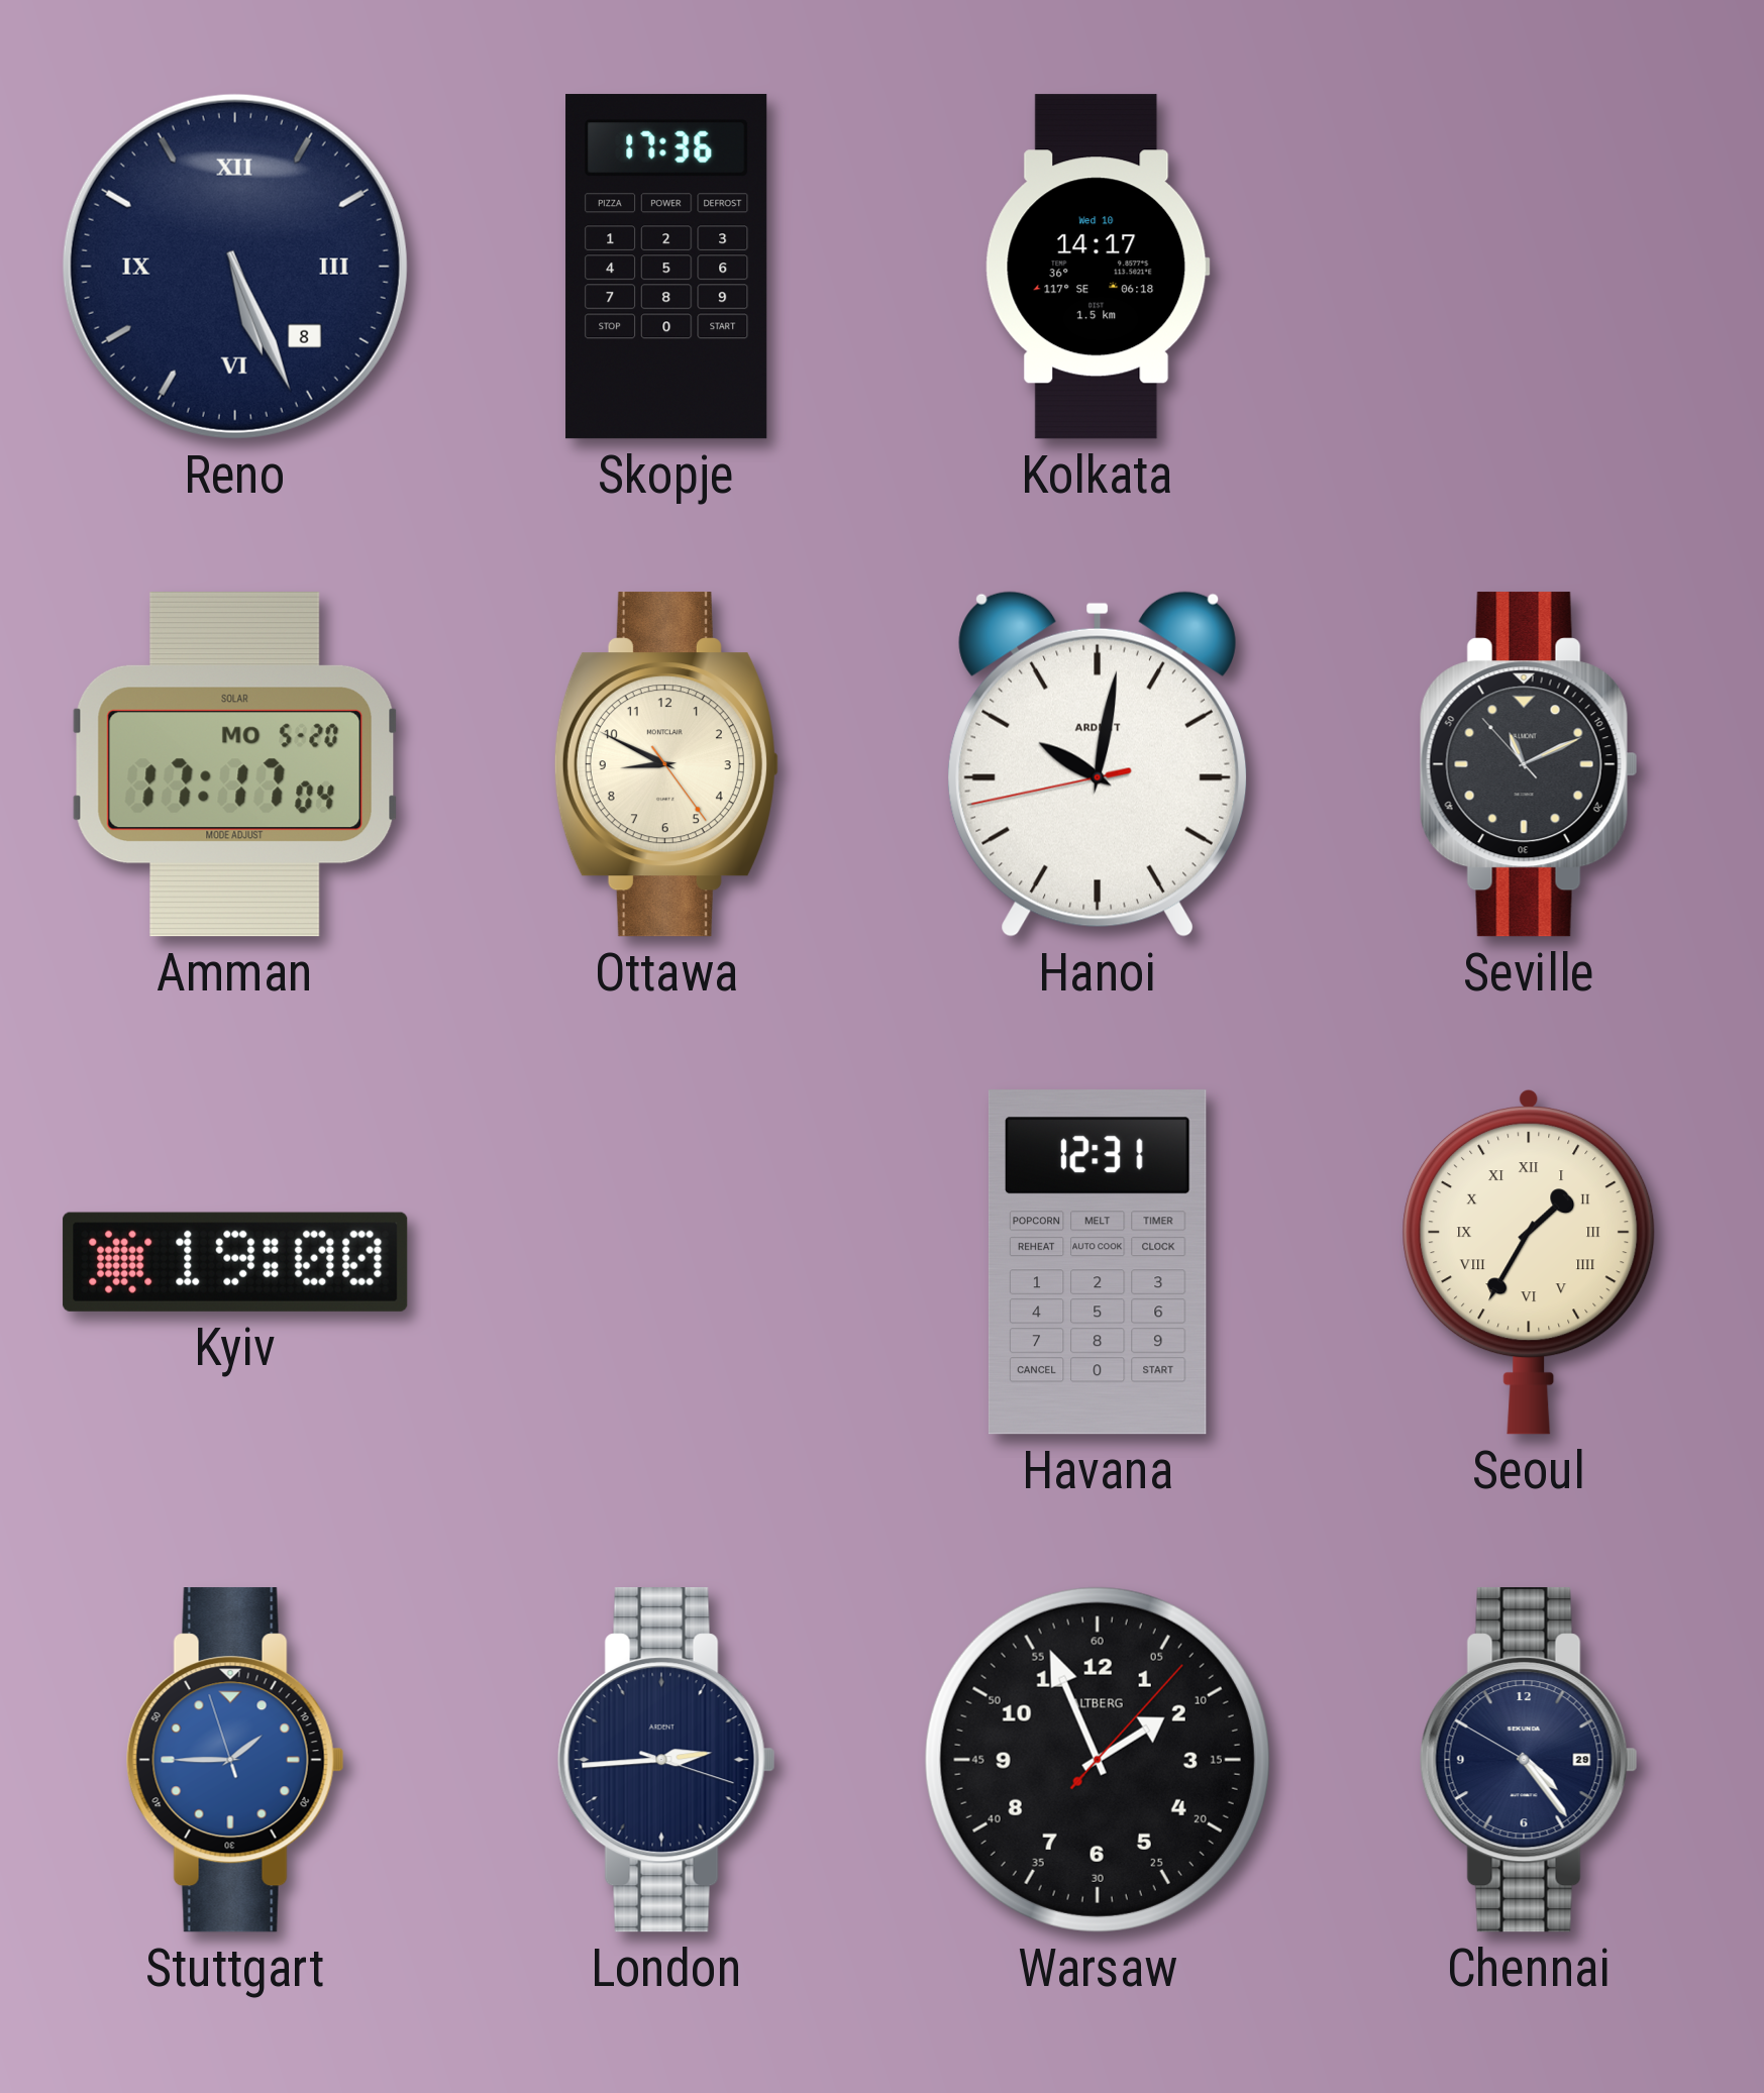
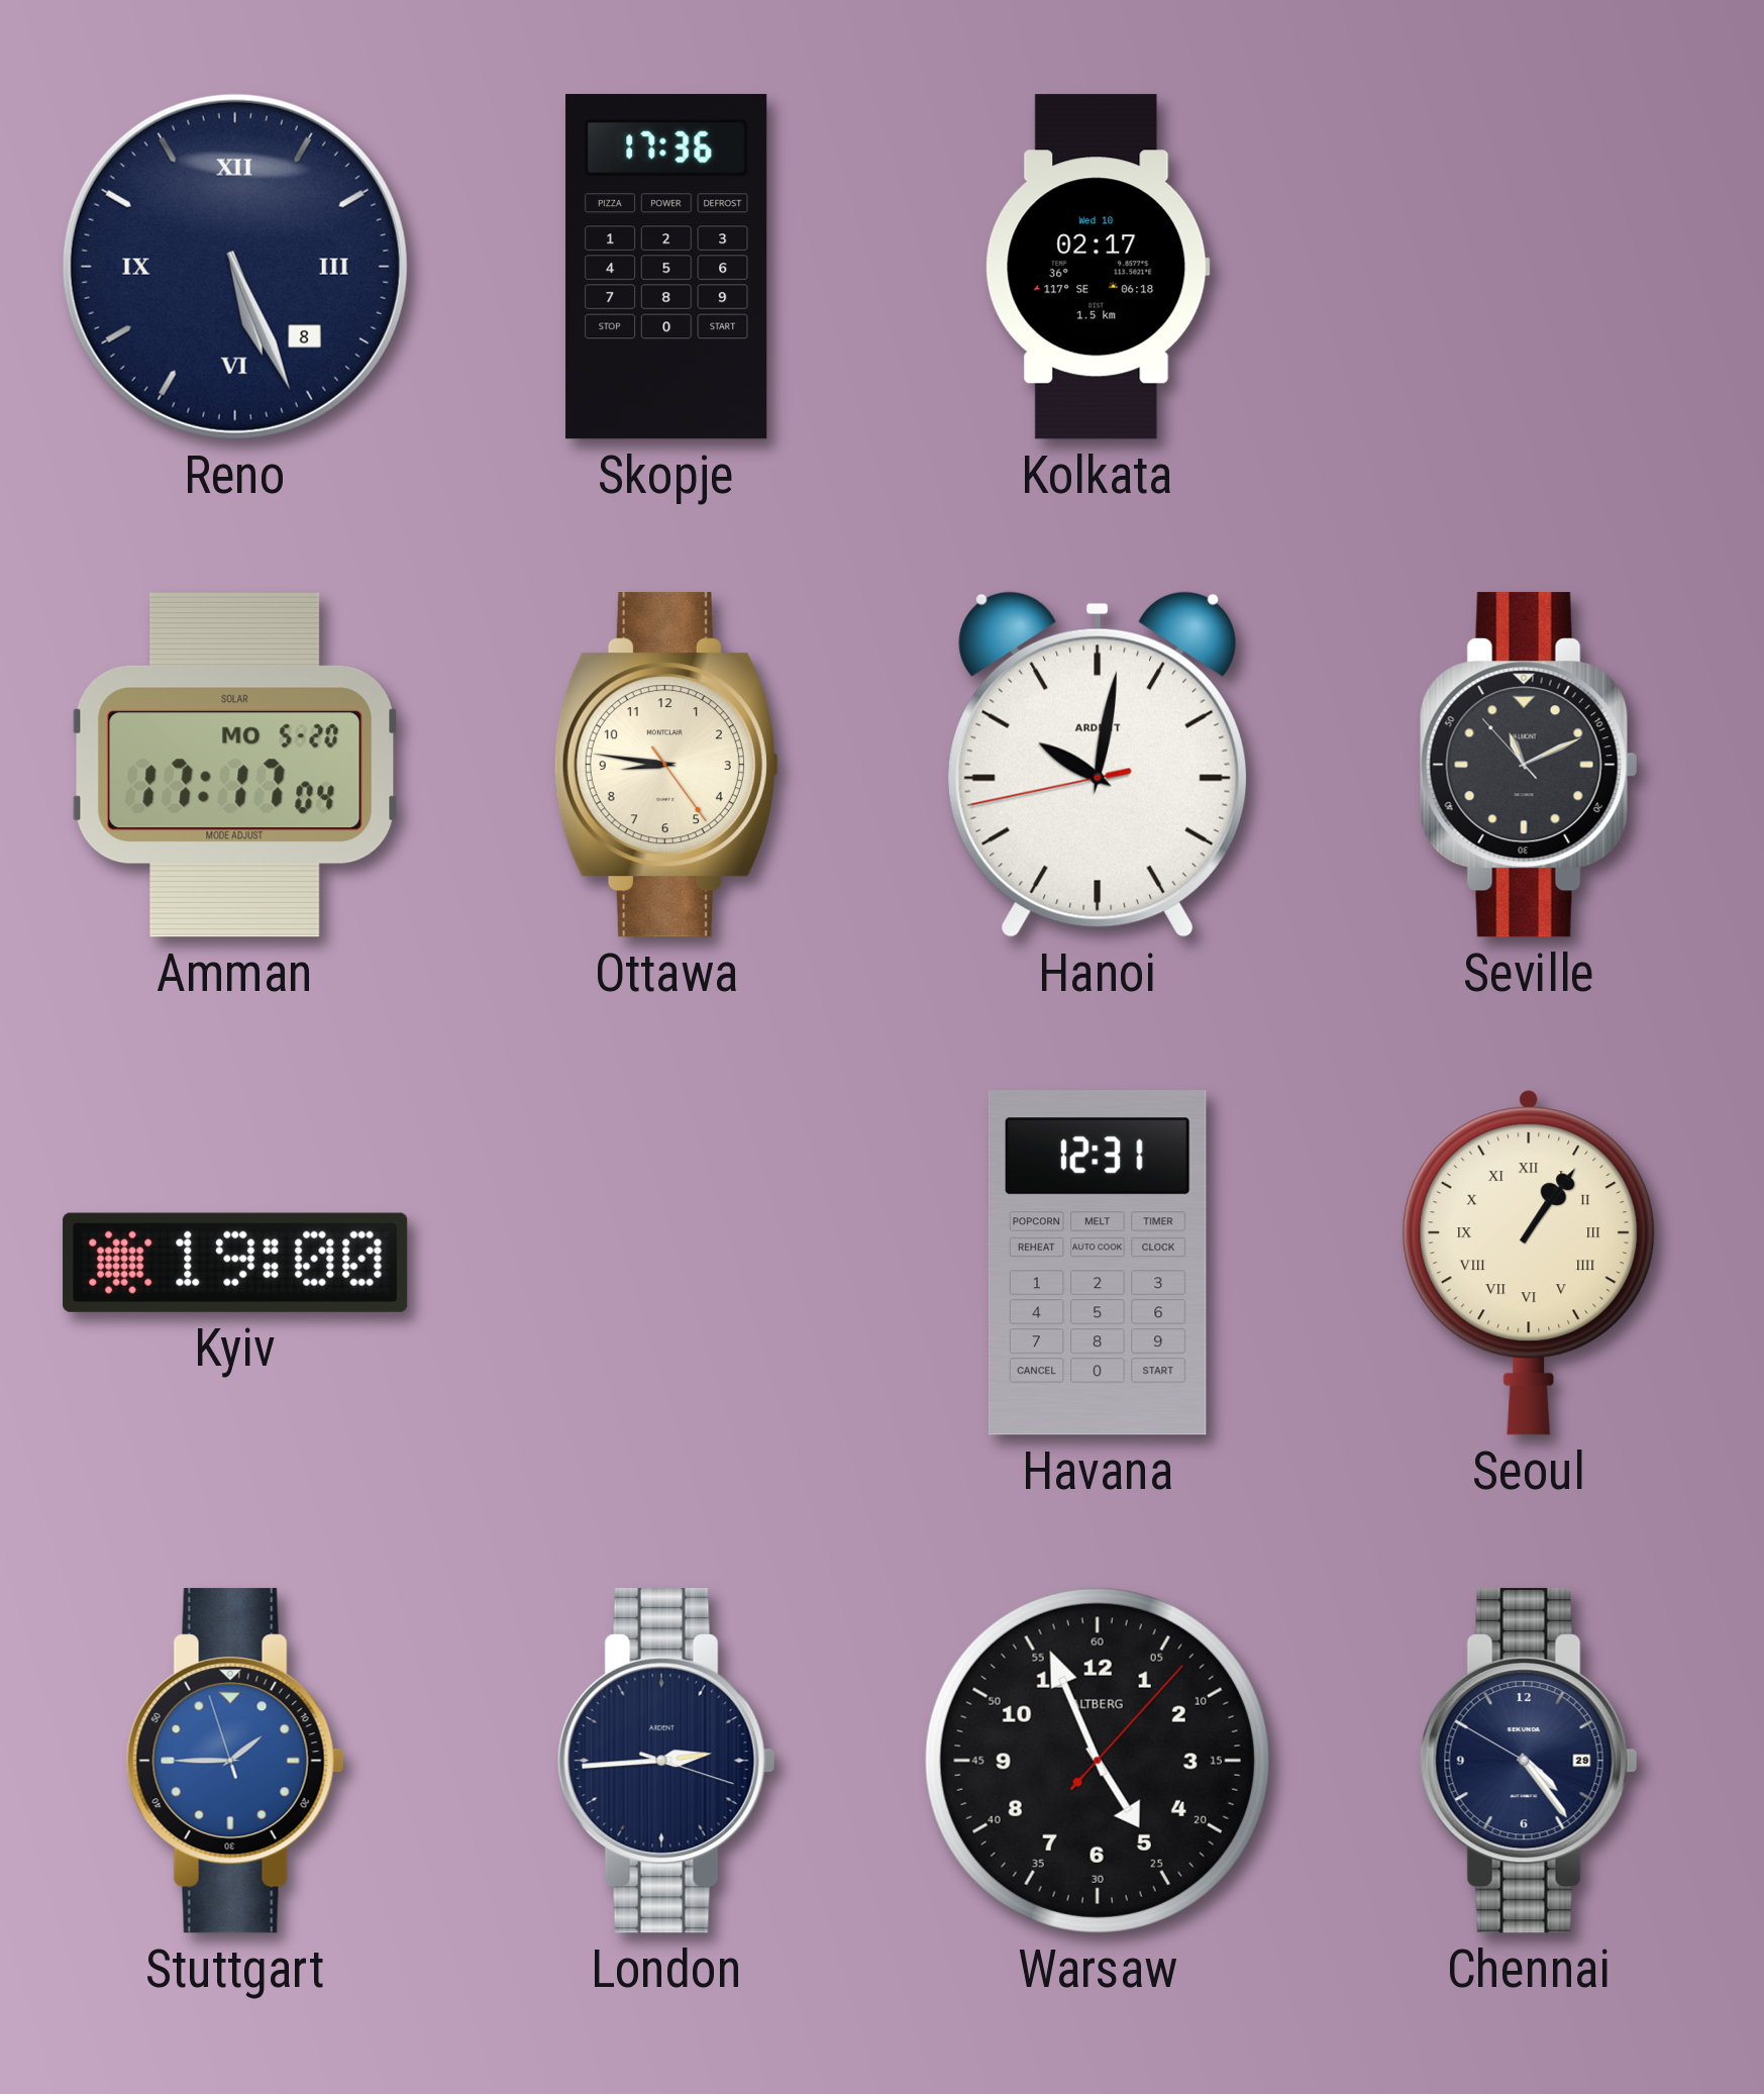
Kolkata: 14:17 -> 02:17 (1098, 267)
Ottawa: 8:49 -> 8:46 (666, 765)
Seoul: 1:35 -> 1:06 (1529, 1263)
Warsaw: 1:56 -> 4:56 (1098, 1761)
